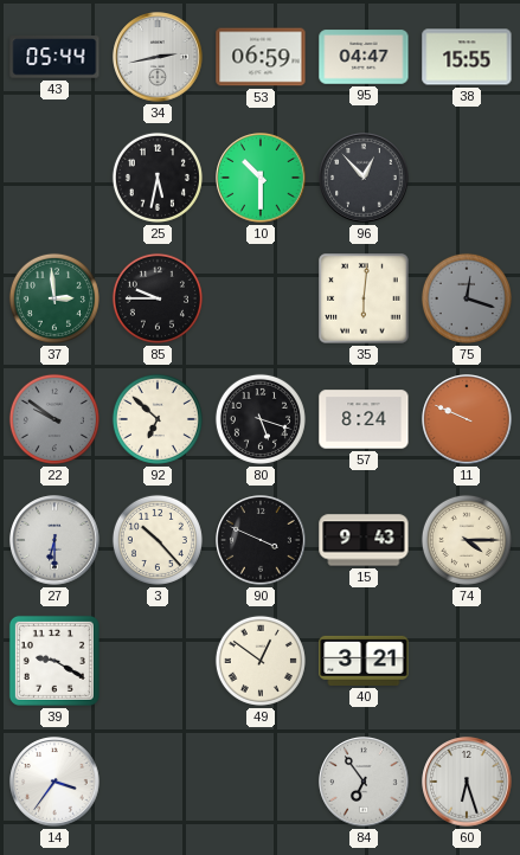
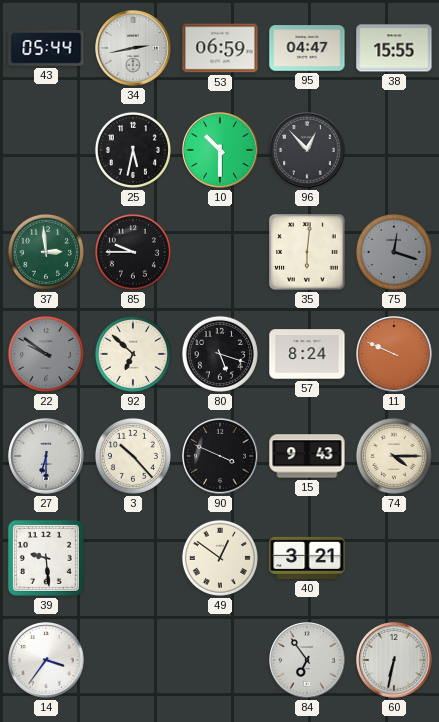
39: 9:20 -> 9:29 (46, 558)
60: 6:27 -> 6:32 (394, 660)
